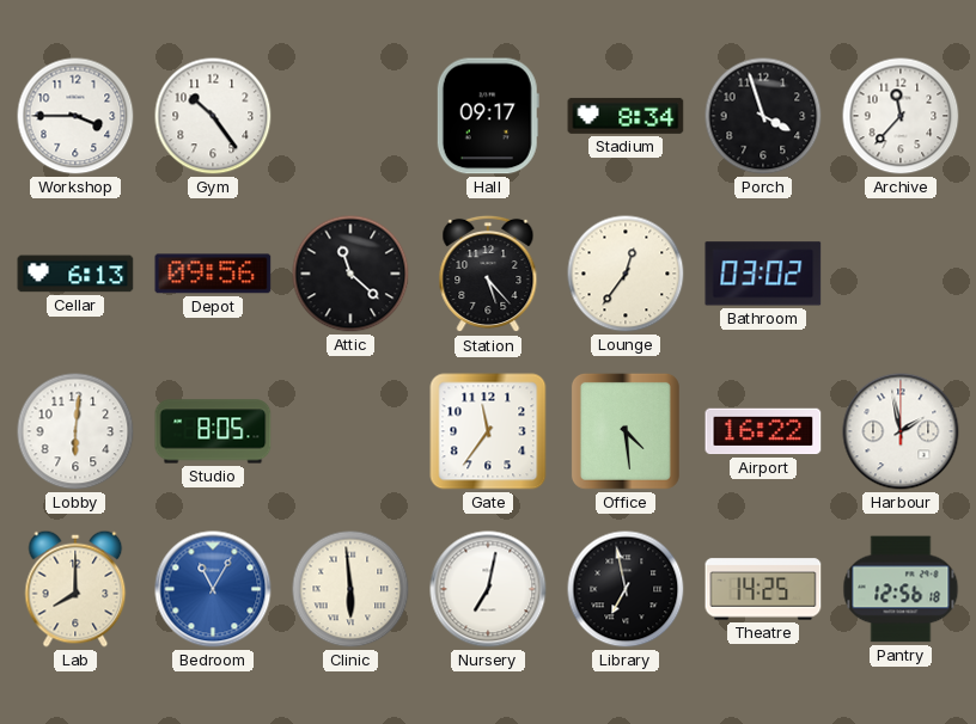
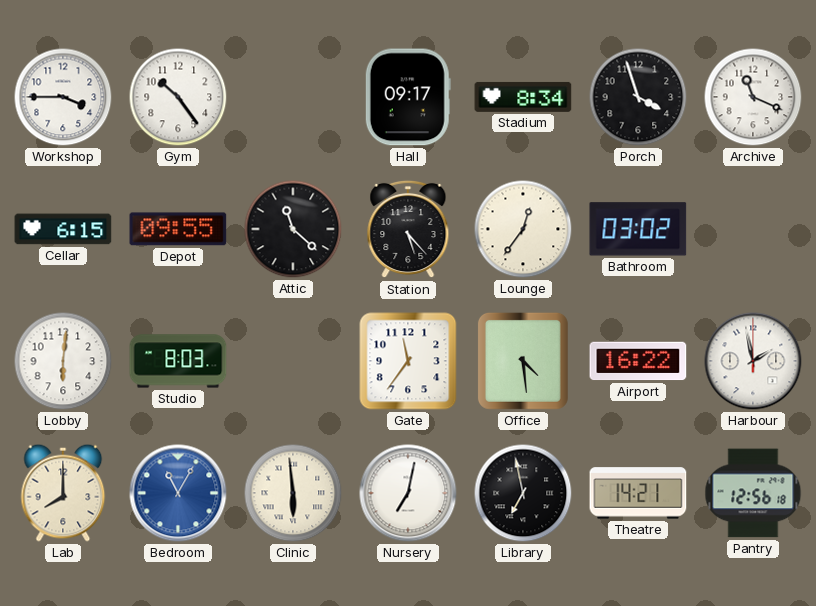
Archive: 11:37 -> 11:19 (753, 97)
Cellar: 6:13 -> 6:15 (63, 229)
Depot: 09:56 -> 09:55 (178, 229)
Studio: 8:05 -> 8:03 (178, 361)
Theatre: 14:25 -> 14:21 (638, 493)
